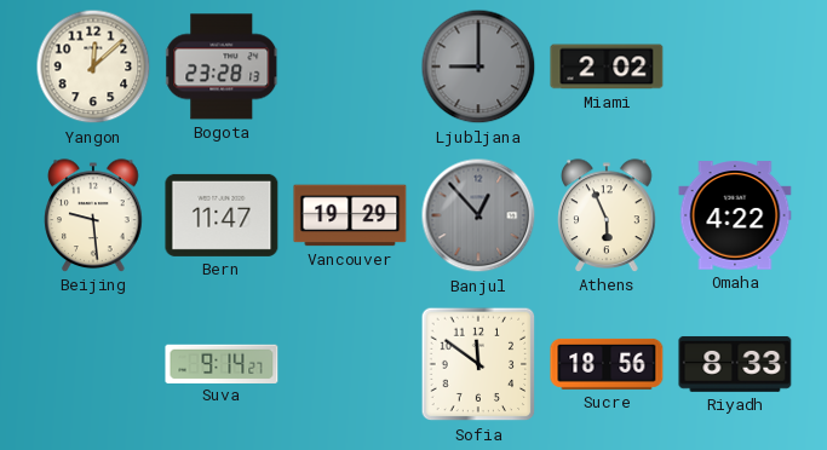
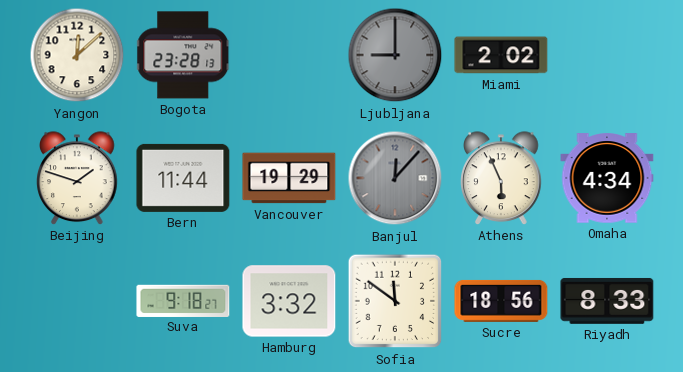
Beijing: 9:29 -> 1:48 (77, 178)
Bern: 11:47 -> 11:44 (183, 178)
Banjul: 12:53 -> 12:07 (395, 178)
Omaha: 4:22 -> 4:34 (607, 178)
Suva: 9:14 -> 9:18 (183, 300)
Hamburg: none -> 3:32 (289, 301)
